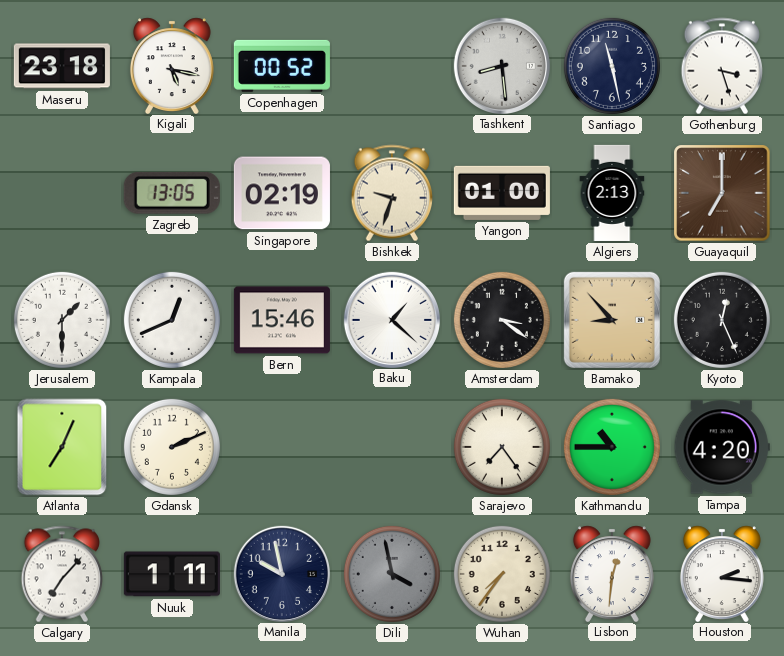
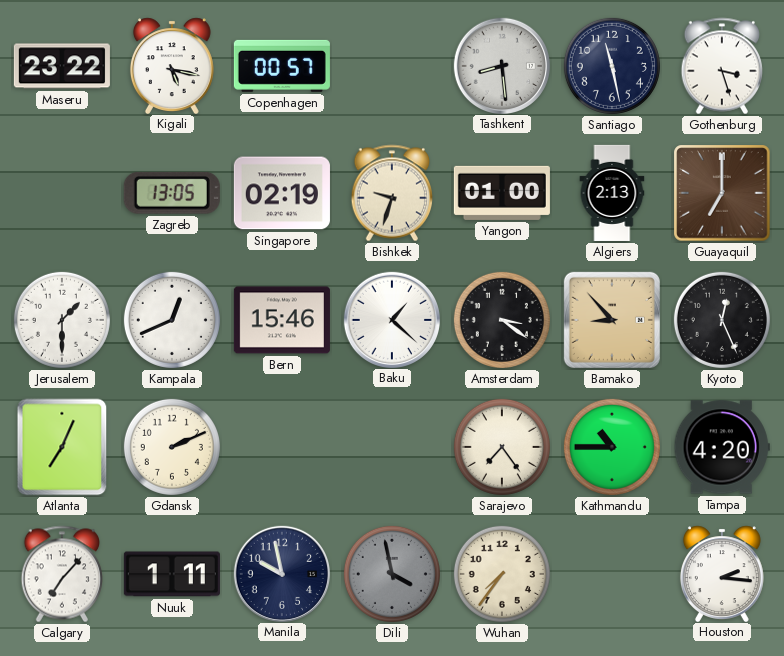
Maseru: 23:18 -> 23:22 (62, 66)
Copenhagen: 00:52 -> 00:57 (282, 66)
Lisbon: 12:31 -> none (612, 573)
